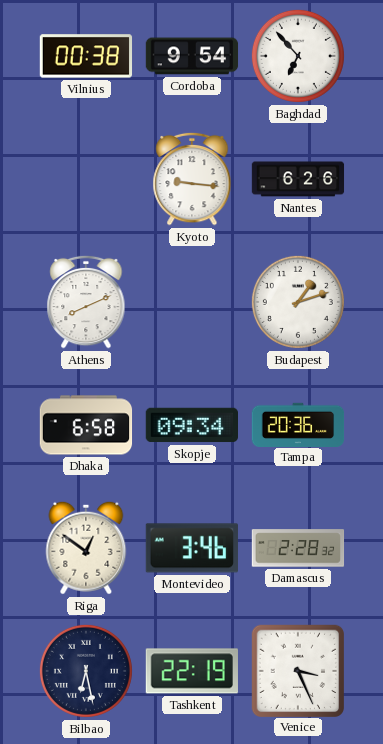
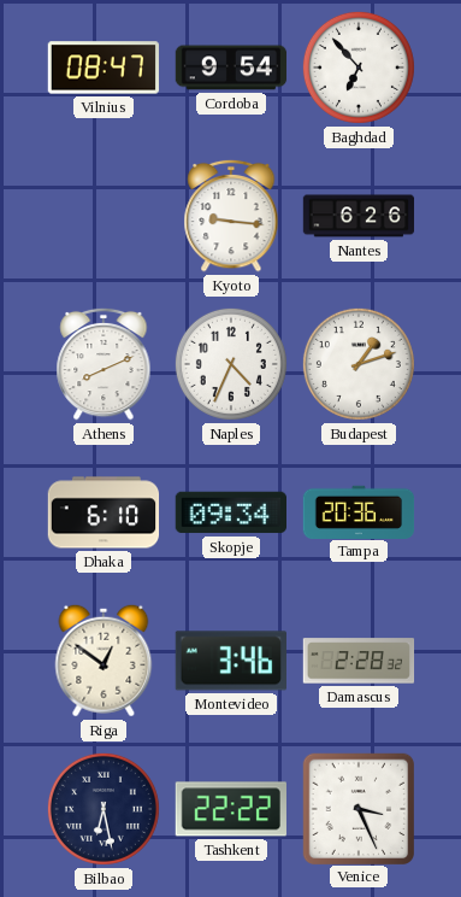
Vilnius: 00:38 -> 08:47 (104, 68)
Naples: none -> 4:34 (231, 364)
Dhaka: 6:58 -> 6:10 (104, 512)
Tashkent: 22:19 -> 22:22 (230, 809)
